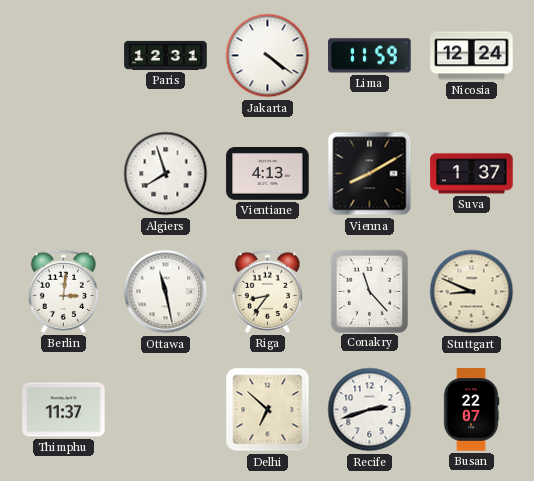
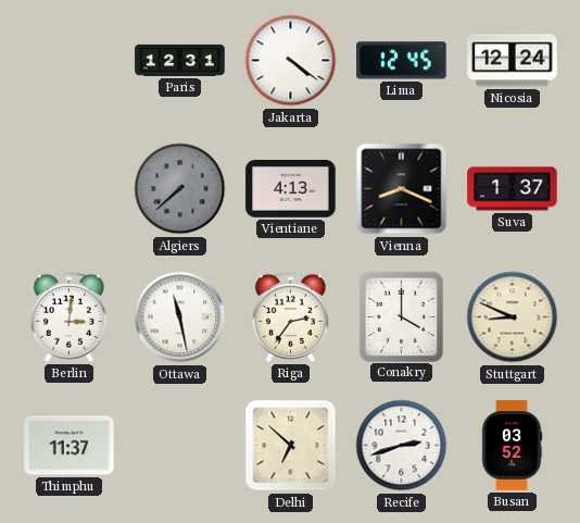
Lima: 11:59 -> 12:45 (402, 61)
Algiers: 7:57 -> 7:38 (180, 189)
Algiers dial: white -> grey (180, 189)
Vienna: 8:10 -> 8:19 (402, 189)
Riga: 8:36 -> 2:36 (290, 316)
Conakry: 11:23 -> 4:00 (401, 316)
Busan: 22:07 -> 03:52 (512, 446)
